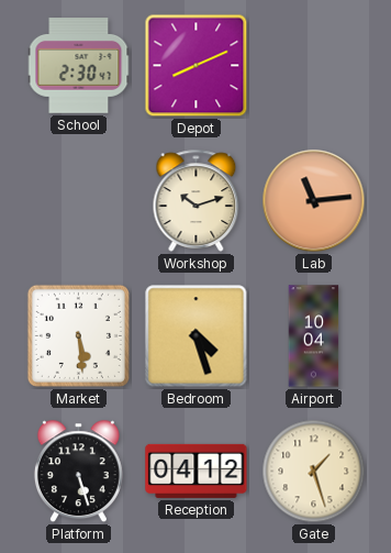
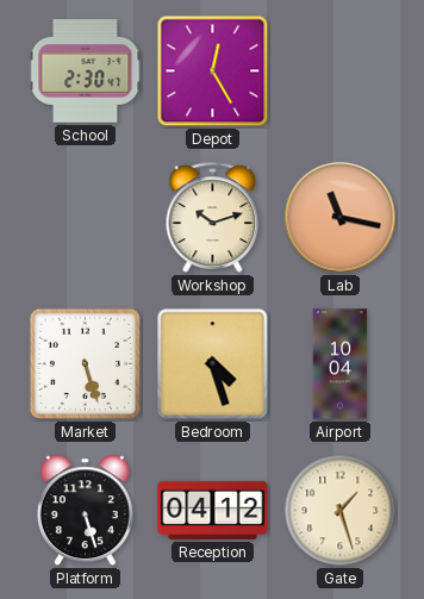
Depot: 8:11 -> 12:25 (213, 71)
Lab: 11:14 -> 11:17 (341, 218)
Market: 5:29 -> 5:27 (85, 363)
